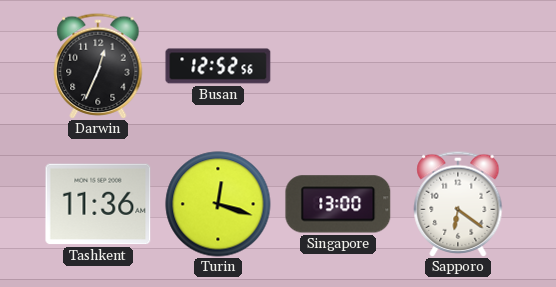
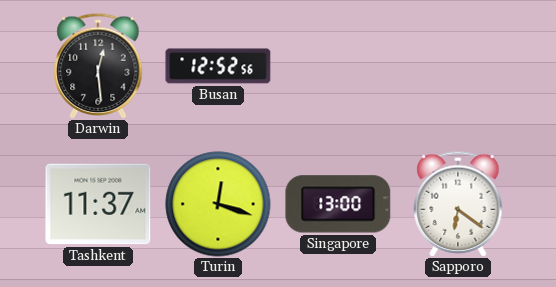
Darwin: 12:34 -> 12:29 (98, 66)
Tashkent: 11:36 -> 11:37 (98, 204)
